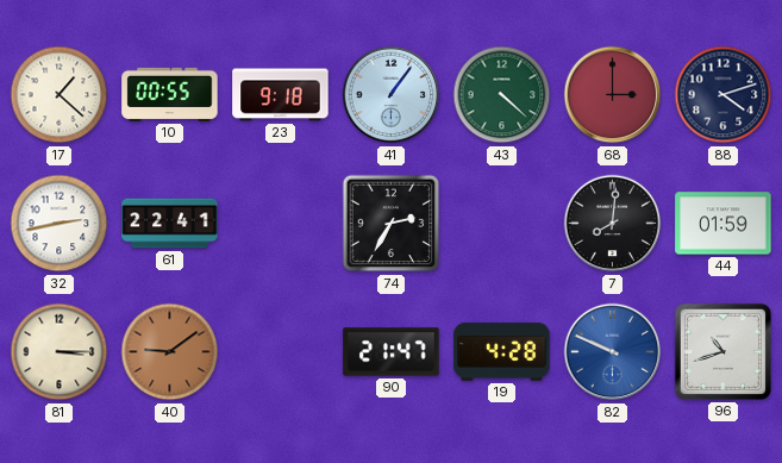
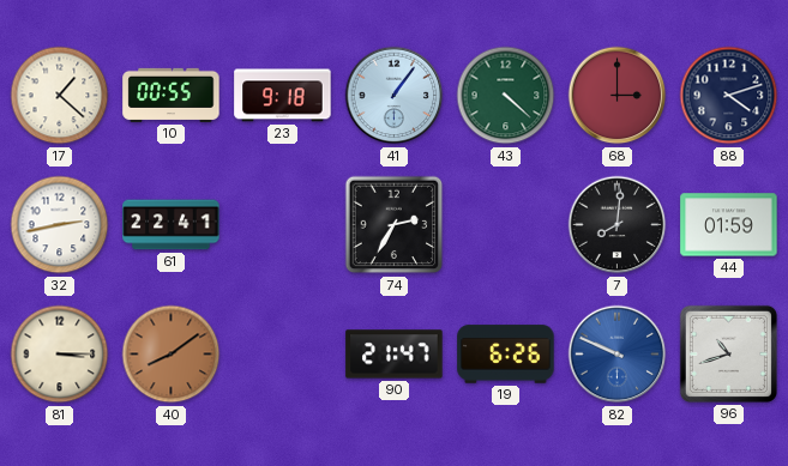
40: 9:09 -> 8:09 (172, 355)
19: 4:28 -> 6:26 (506, 355)
